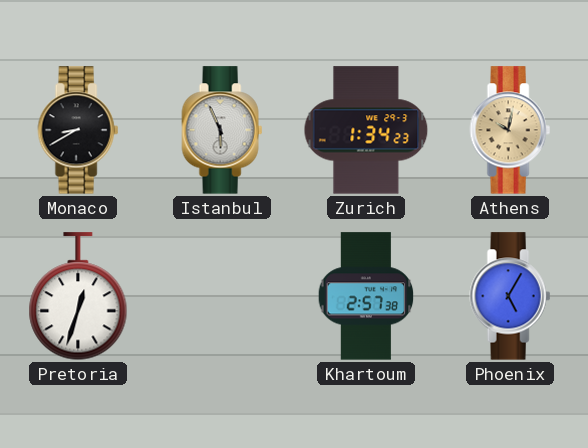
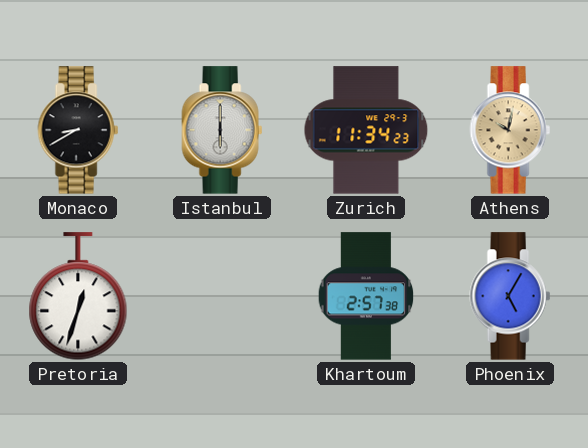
Istanbul: 5:56 -> 6:00 (222, 130)
Zurich: 1:34 -> 11:34 (366, 130)
